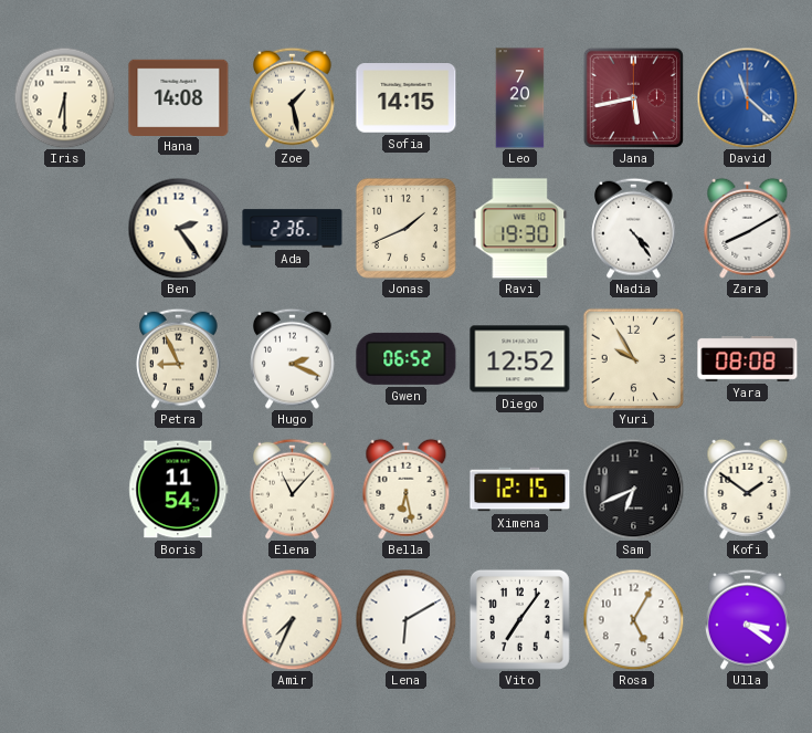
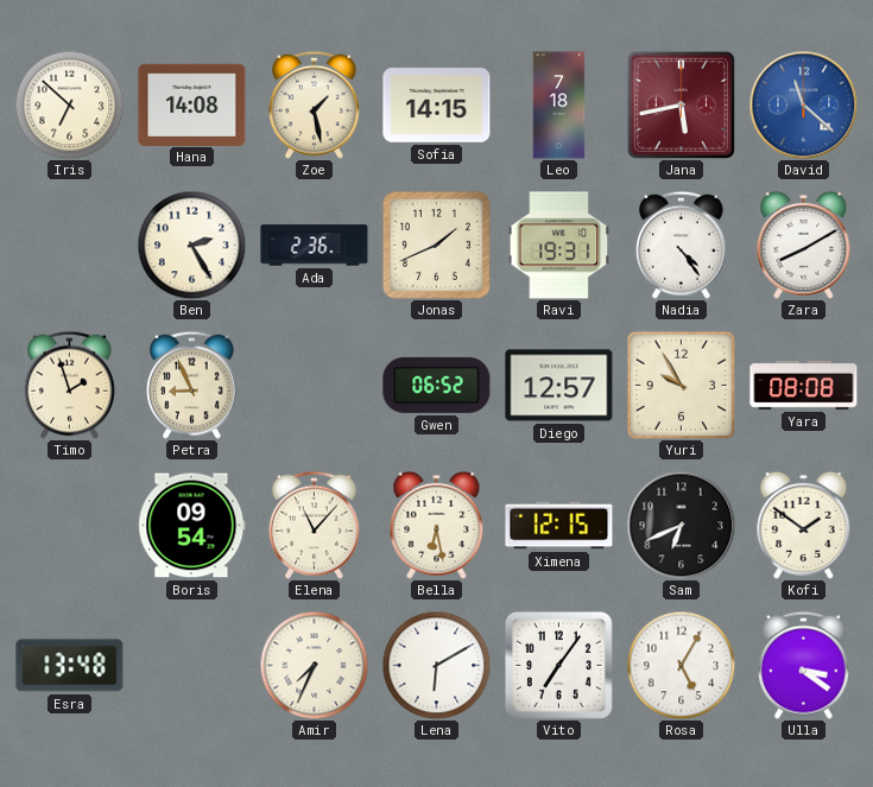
Iris: 6:30 -> 6:52 (69, 104)
Leo: 7:20 -> 7:18 (559, 106)
Ben: 2:24 -> 2:25 (191, 245)
Ravi: 19:30 -> 19:31 (559, 246)
Timo: none -> 1:57 (70, 385)
Hugo: 2:19 -> none (293, 358)
Diego: 12:52 -> 12:57 (559, 386)
Boris: 11:54 -> 09:54 (192, 526)
Esra: none -> 13:48 (70, 666)
